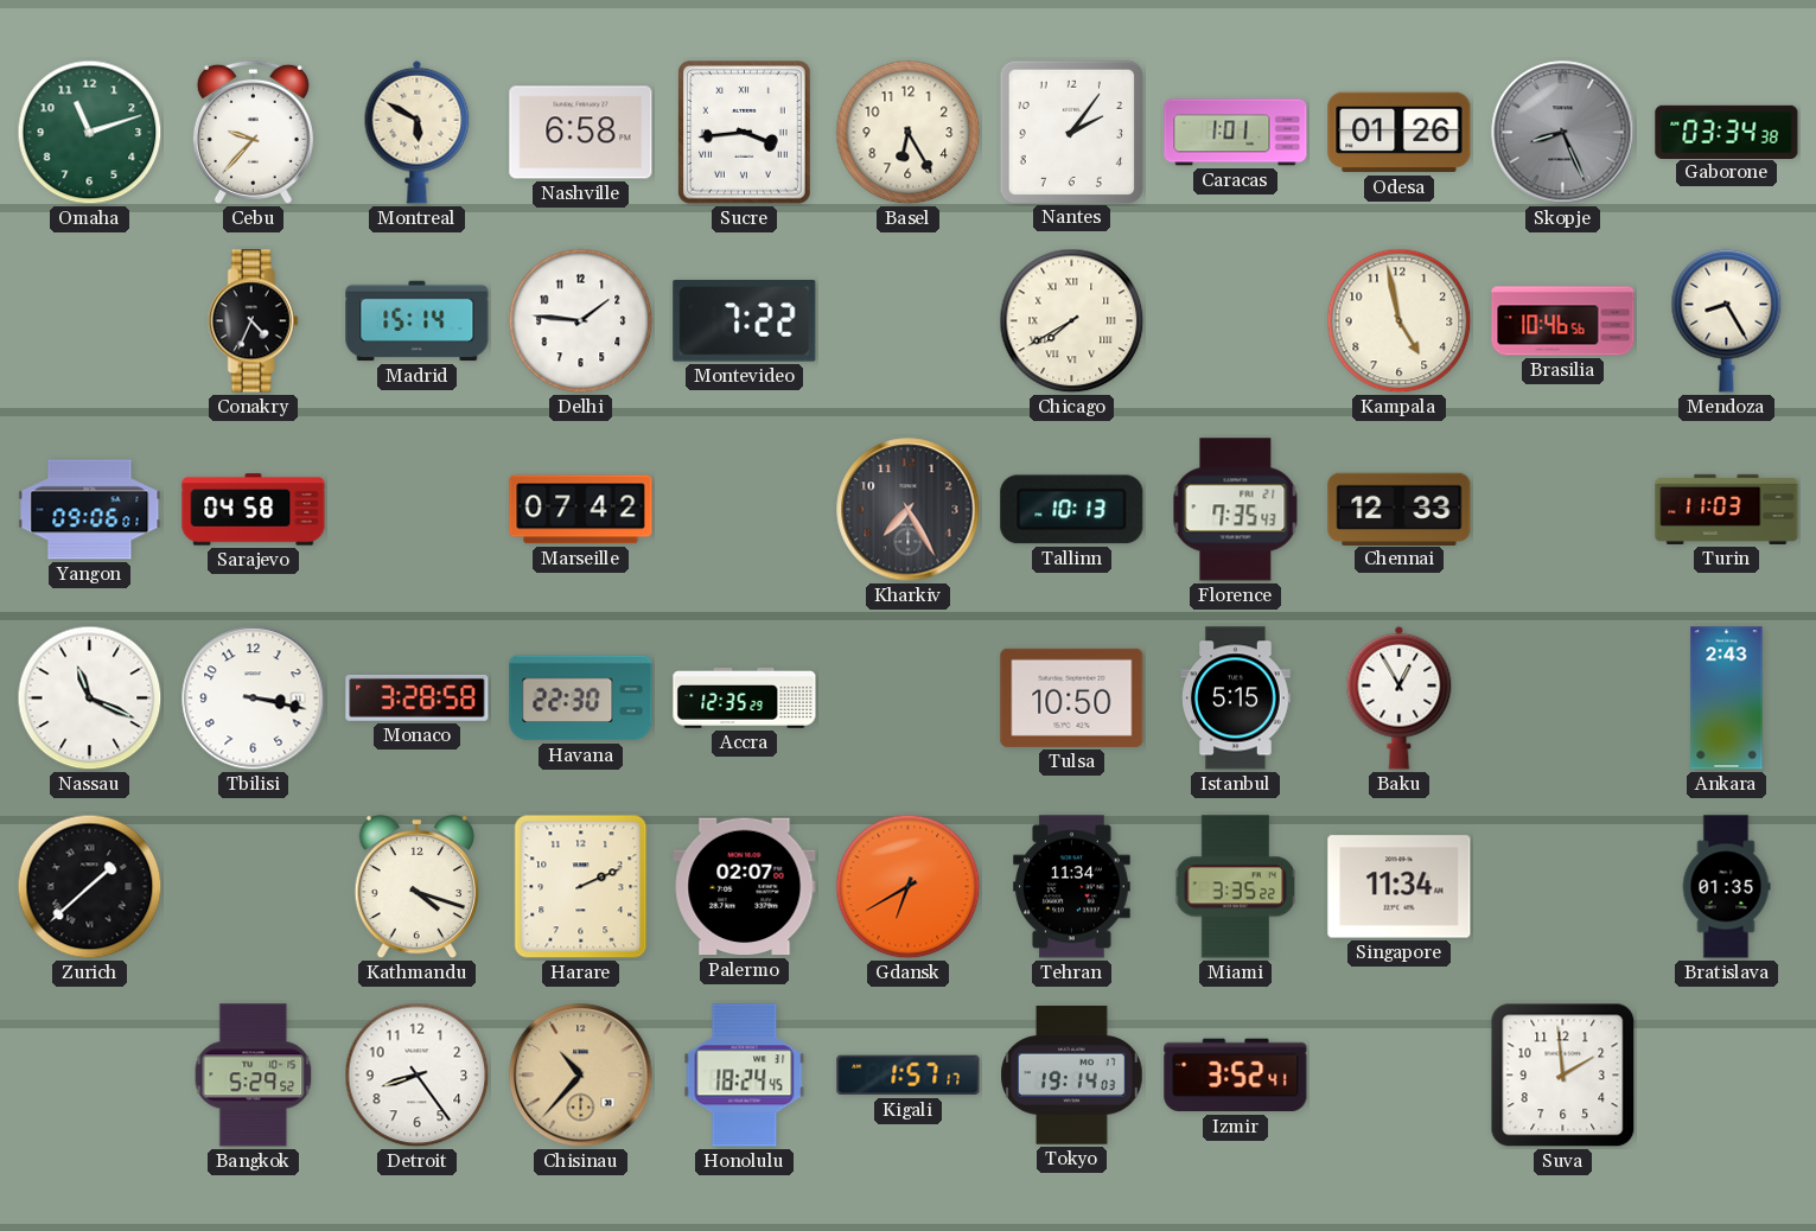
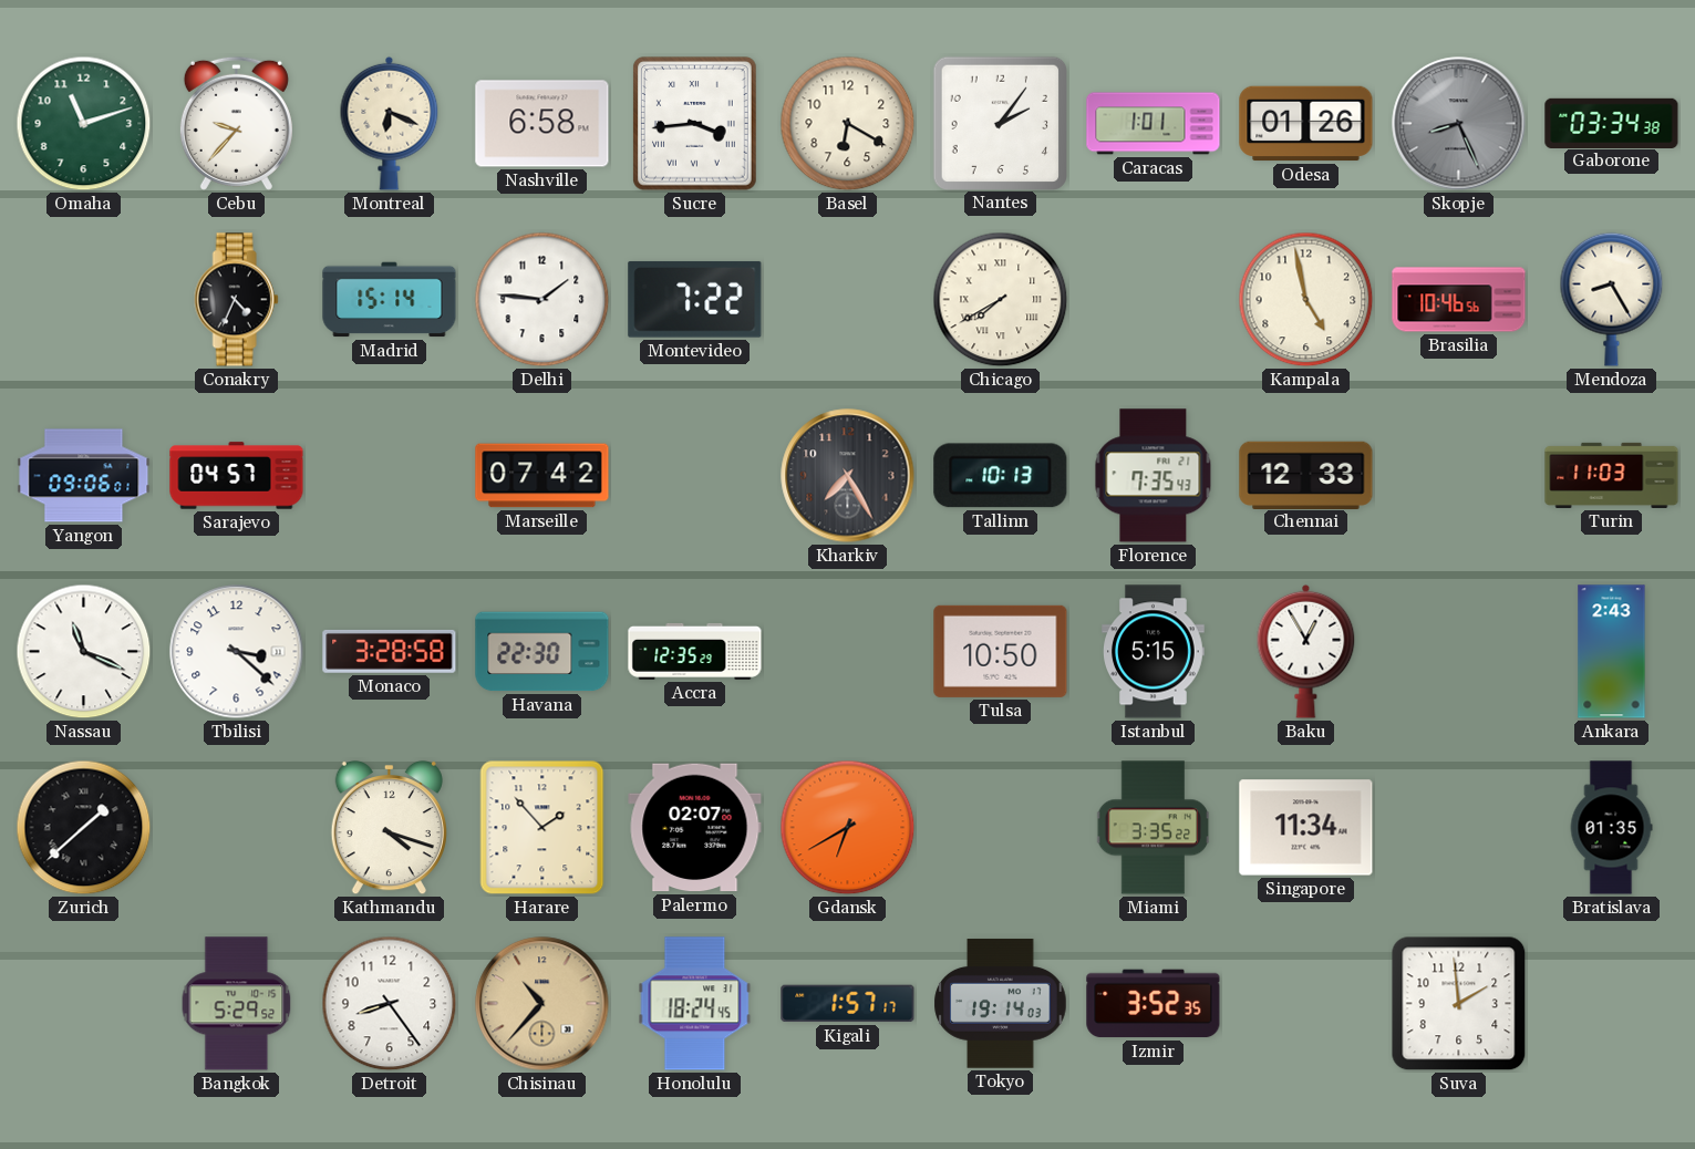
Montreal: 5:50 -> 6:19 (390, 123)
Basel: 6:25 -> 6:20 (848, 124)
Sarajevo: 04:58 -> 04:57 (237, 476)
Tbilisi: 3:17 -> 3:22 (237, 652)
Harare: 2:11 -> 1:53 (542, 828)
Tehran: 11:34 -> none (1072, 887)
Izmir: 3:52:41 -> 3:52:35 (1154, 1004)
